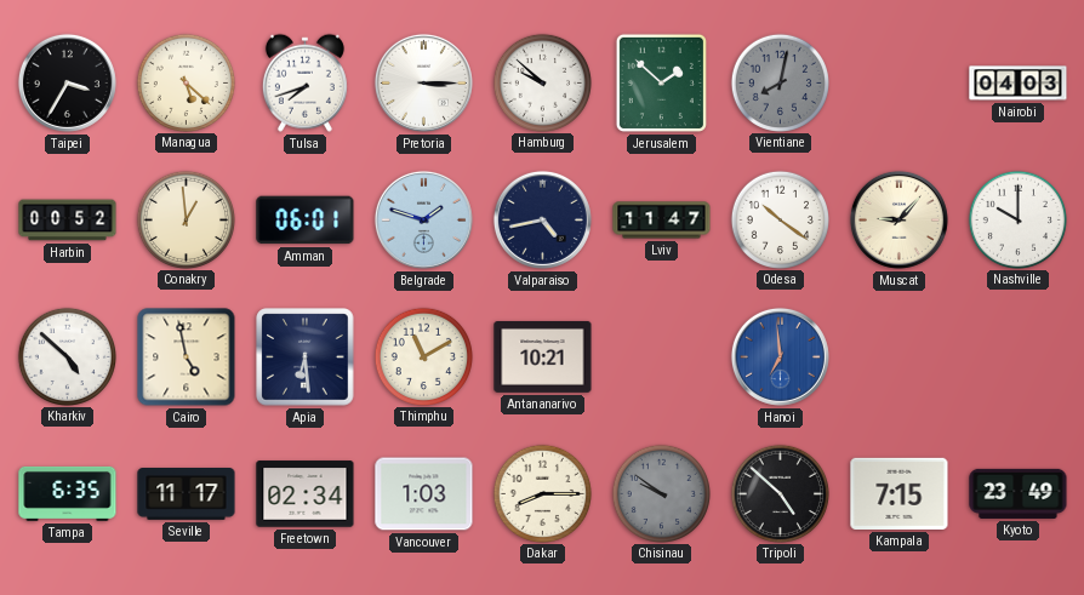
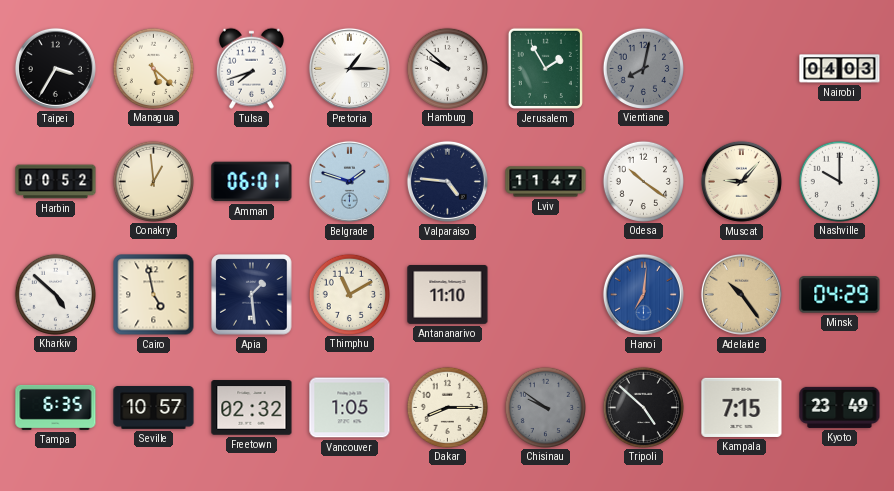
Pretoria: 3:15 -> 1:15 (349, 68)
Jerusalem: 1:52 -> 1:55 (545, 68)
Valparaiso: 4:43 -> 4:46 (447, 181)
Apia: 6:29 -> 1:29 (252, 295)
Antananarivo: 10:21 -> 11:10 (448, 294)
Hanoi: 6:59 -> 7:01 (643, 294)
Adelaide: none -> 10:24 (741, 294)
Minsk: none -> 04:29 (840, 295)
Seville: 11:17 -> 10:57 (154, 408)
Freetown: 02:34 -> 02:32 (252, 408)
Vancouver: 1:03 -> 1:05 (350, 408)
